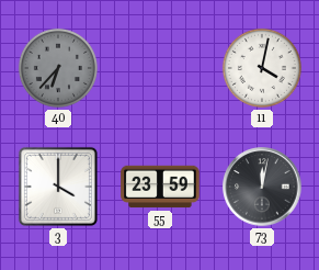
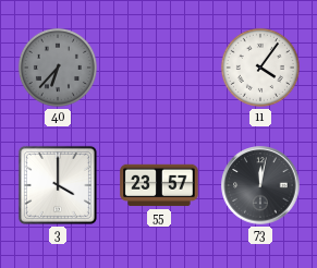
11: 4:02 -> 4:06 (260, 68)
55: 23:59 -> 23:57 (159, 185)
